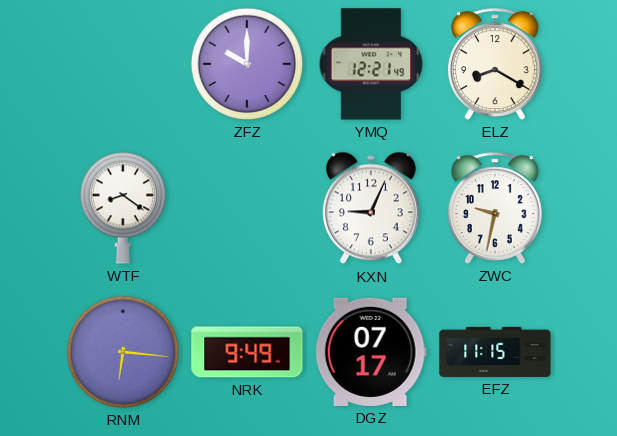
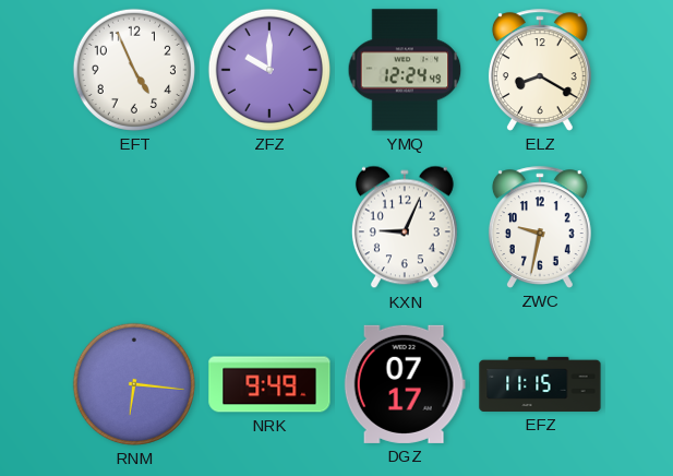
EFT: none -> 4:56 (134, 70)
YMQ: 12:21 -> 12:24 (405, 70)
WTF: 8:21 -> none (123, 208)
